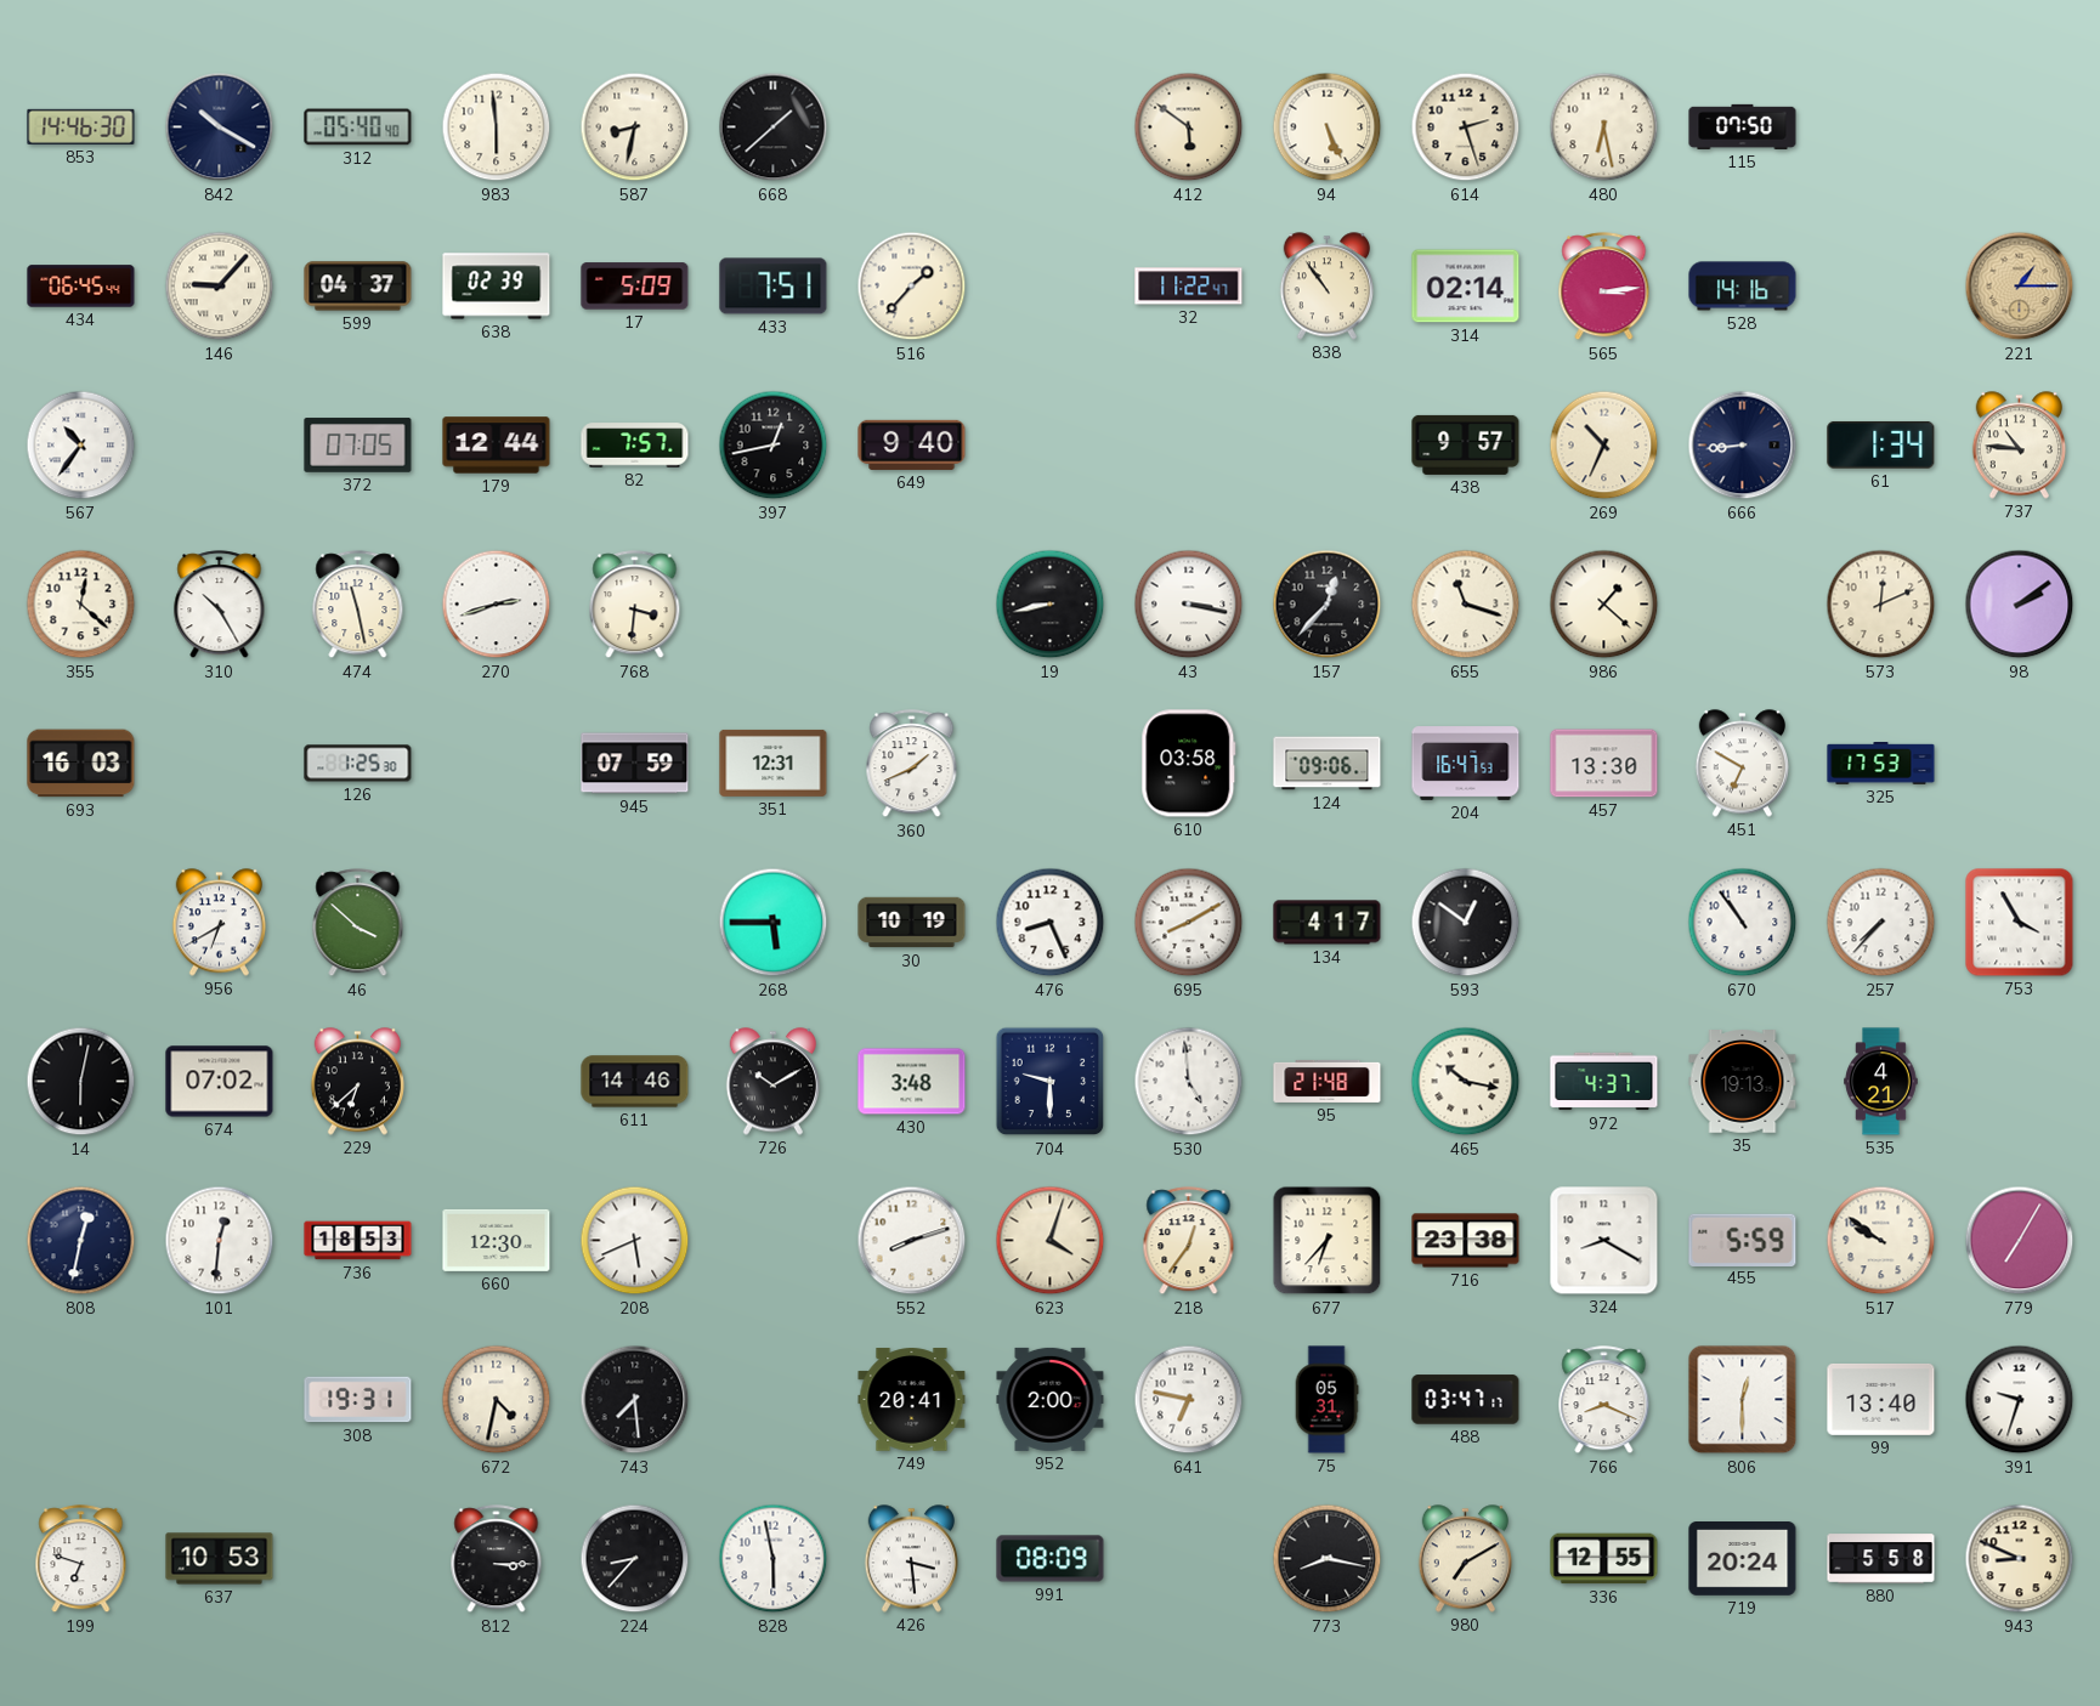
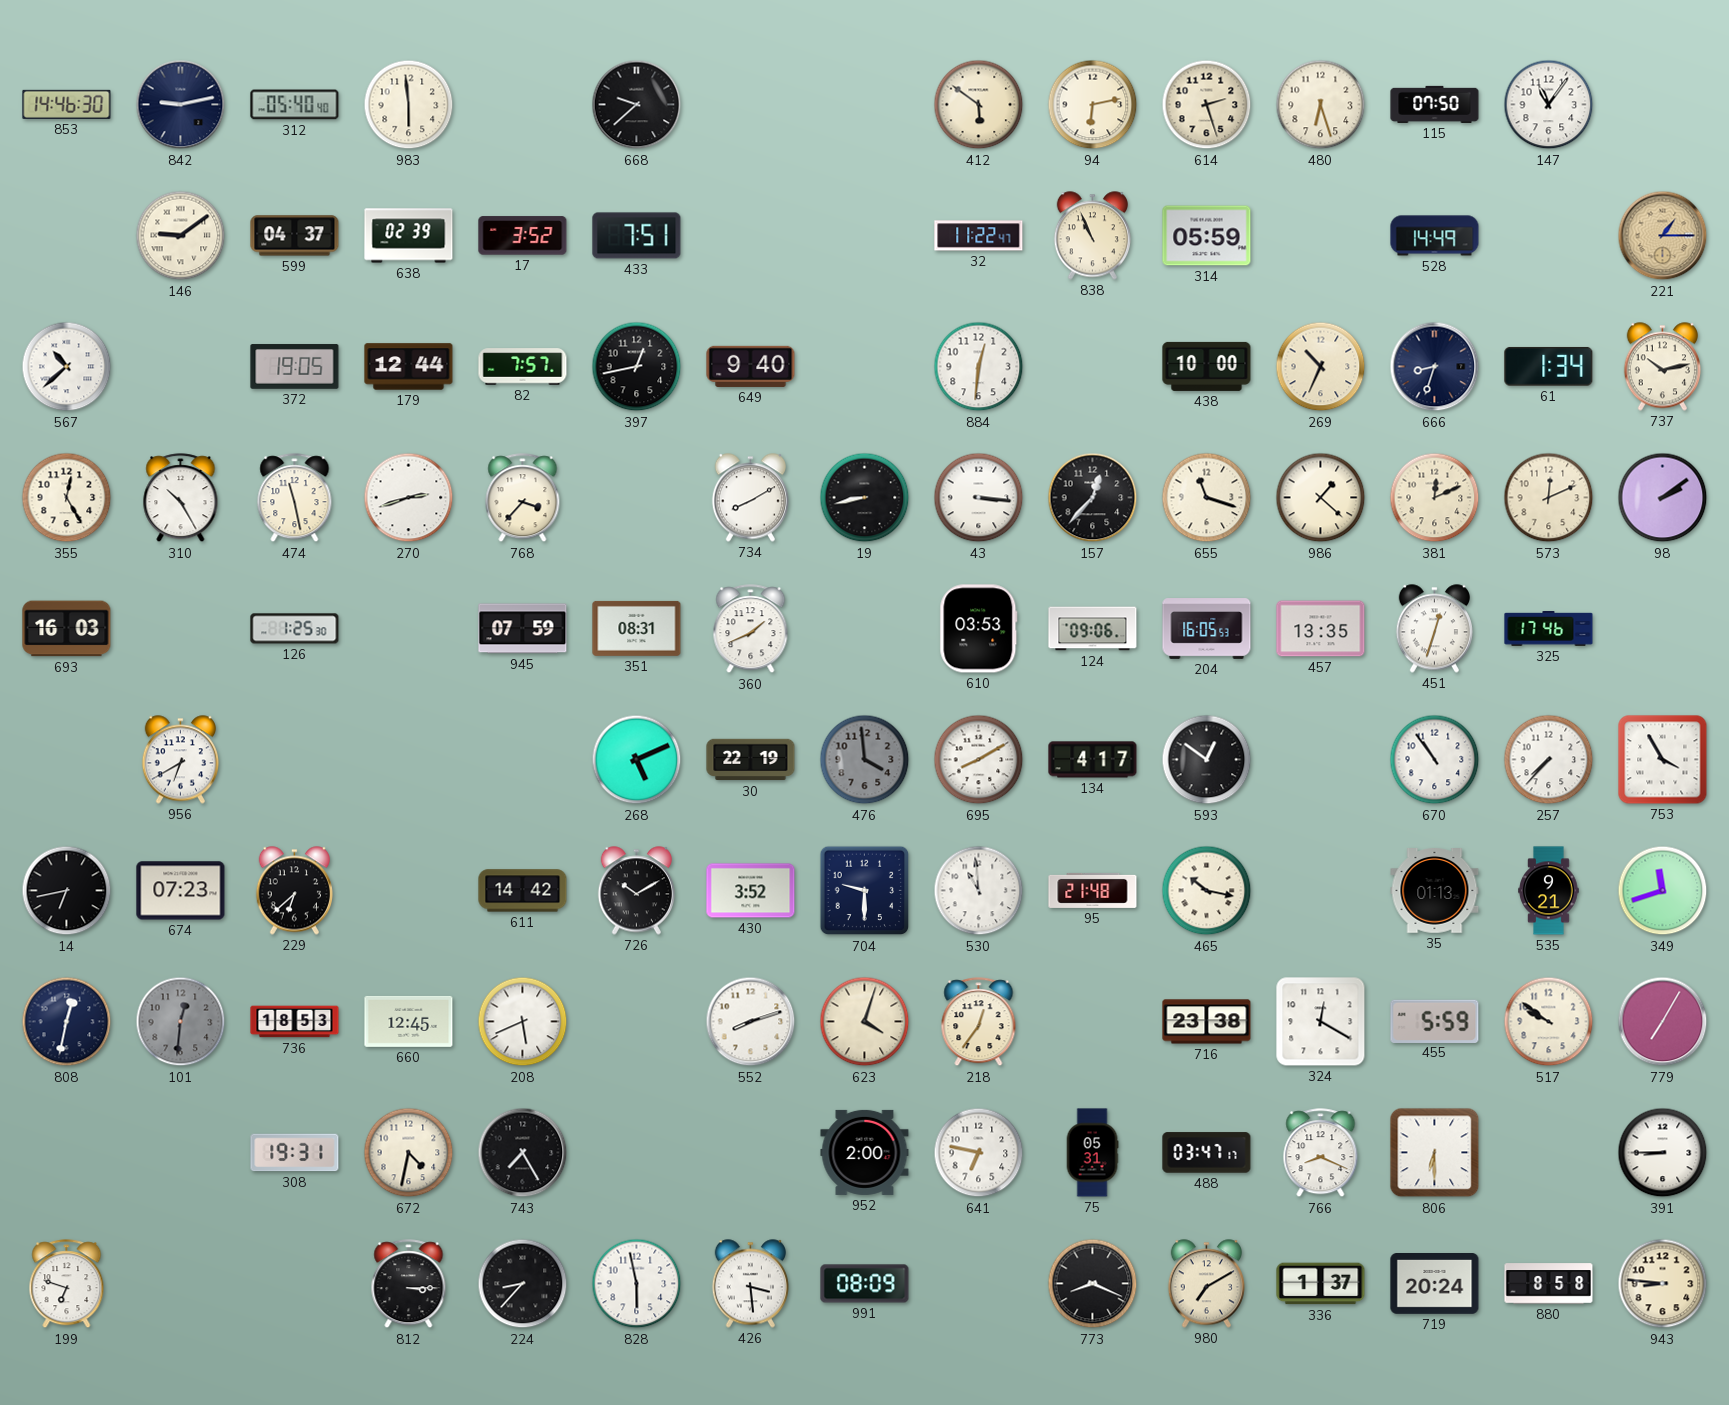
842: 10:20 -> 9:13 (181, 105)
587: 8:32 -> none (635, 127)
668: 1:38 -> 9:38 (637, 105)
94: 5:26 -> 6:13 (1093, 105)
480: 6:28 -> 6:27 (1321, 105)
147: none -> 11:06 (1549, 105)
434: 06:45 -> none (81, 287)
146: 9:07 -> 9:09 (181, 236)
17: 5:09 -> 3:52 (523, 236)
516: 1:37 -> none (912, 287)
838: 10:54 -> 10:56 (1092, 236)
314: 02:14 -> 05:59 (1207, 236)
565: 3:14 -> none (1604, 287)
528: 14:16 -> 14:49 (1435, 236)
567: 10:36 -> 10:38 (67, 367)
372: 07:05 -> 19:05 (295, 367)
884: none -> 12:31 (979, 367)
438: 9:57 -> 10:00 (1207, 366)
666: 8:44 -> 8:33 (1435, 367)
737: 10:46 -> 10:13 (1662, 367)
355: 12:22 -> 12:25 (67, 498)
768: 3:31 -> 3:37 (523, 498)
734: none -> 8:10 (750, 498)
43: 3:17 -> 3:16 (979, 498)
381: none -> 12:11 (1435, 498)
351: 12:31 -> 08:31 (637, 628)
610: 03:58 -> 03:53 (979, 629)
204: 16:47 -> 16:05 (1207, 629)
457: 13:30 -> 13:35 (1321, 629)
451: 6:50 -> 12:33 (1434, 629)
325: 17:53 -> 17:46 (1549, 629)
46: 3:52 -> none (358, 923)
268: 5:45 -> 5:11 (637, 760)
30: 10:19 -> 22:19 (751, 760)
476: 8:26 -> 3:59 (865, 760)
476 dial: white -> grey (865, 760)
14: 6:02 -> 6:43 (67, 891)
674: 07:02 -> 07:23 (181, 891)
611: 14:46 -> 14:42 (523, 891)
430: 3:48 -> 3:52 (751, 891)
530: 4:59 -> 10:59 (979, 891)
972: 4:37 -> none (1604, 1082)
35: 19:13 -> 01:13 (1435, 891)
535: 4:21 -> 9:21 (1549, 891)
349: none -> 11:42 (1663, 891)
101 dial: white -> grey (181, 1022)
660: 12:30 -> 12:45 (409, 1021)
677: 6:37 -> none (1328, 1241)
324: 8:20 -> 12:20 (1321, 1022)
743: 7:29 -> 7:25 (523, 1153)
749: 20:41 -> none (912, 1400)
806: 12:30 -> 6:30 (1435, 1153)
99: 13:40 -> none (1881, 1399)
391: 9:33 -> 8:45 (1663, 1153)
637: 10:53 -> none (220, 1559)
773: 8:17 -> 8:19 (1093, 1284)
336: 12:55 -> 1:37 (1321, 1284)
880: 5:58 -> 8:58 (1549, 1284)
943: 8:49 -> 8:46 (1663, 1284)
